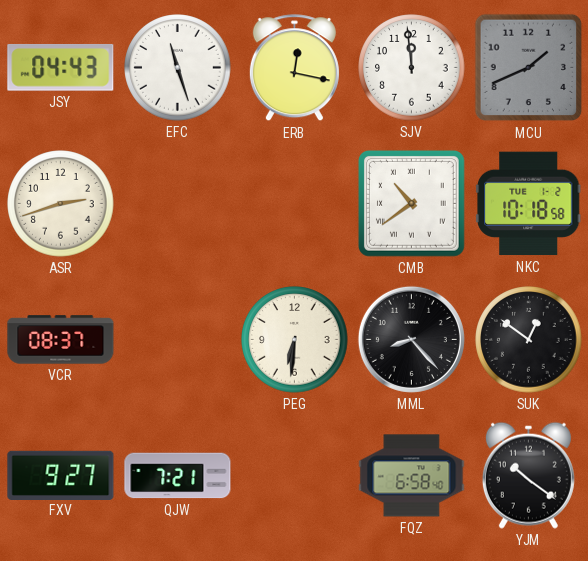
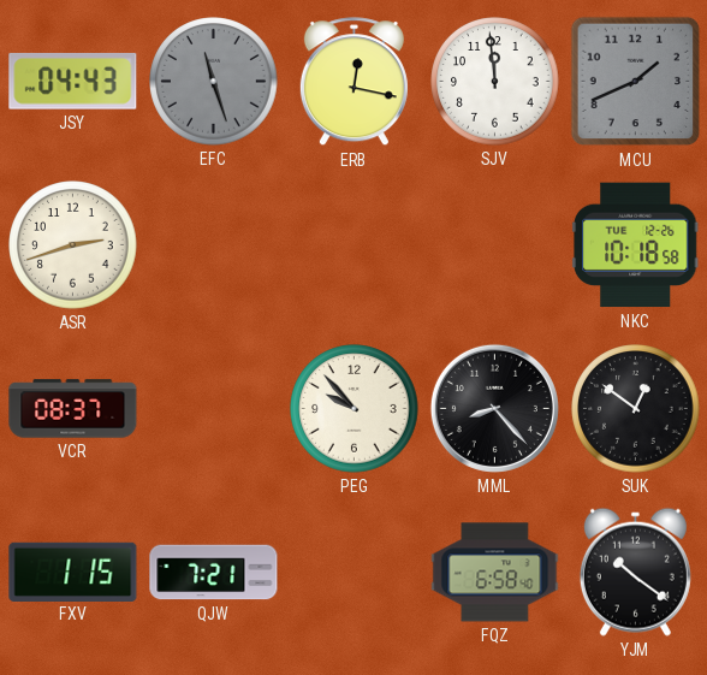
EFC dial: white -> grey (214, 82)
CMB: 10:39 -> none (411, 203)
NKC date: TUE 1-2 -> TUE 12-26 (636, 245)
PEG: 6:31 -> 9:53 (355, 409)
FXV: 9:27 -> 1:15 (73, 572)
